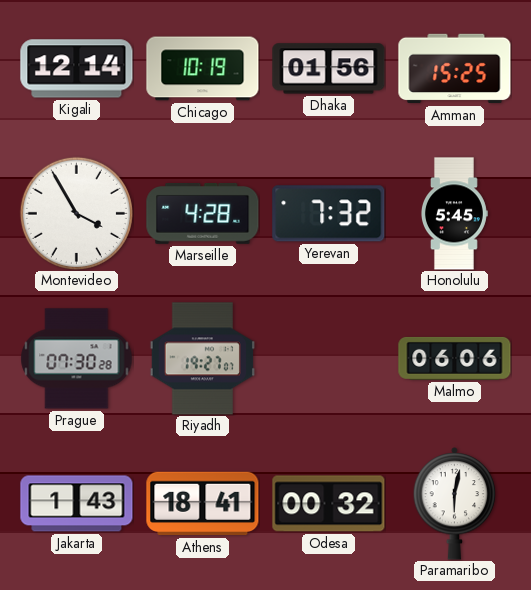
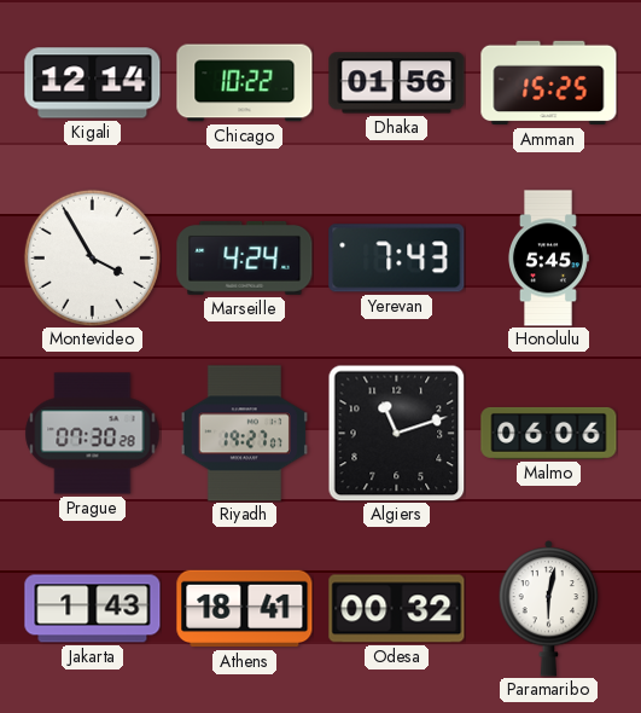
Chicago: 10:19 -> 10:22 (245, 83)
Marseille: 4:28 -> 4:24 (245, 259)
Yerevan: 7:32 -> 7:43 (397, 259)
Algiers: none -> 11:12 (396, 433)
